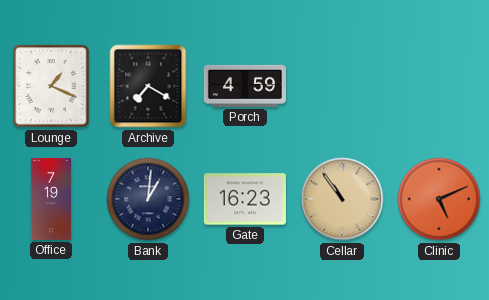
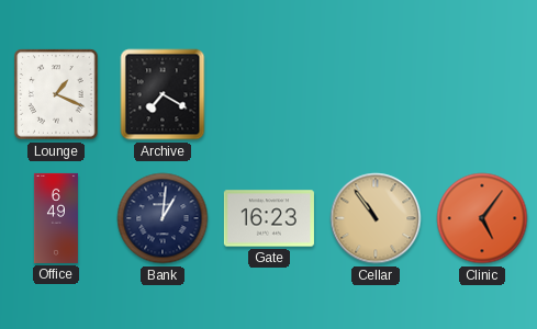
Porch: 4:59 -> none (245, 86)
Office: 7:19 -> 6:49 (56, 218)
Clinic: 5:11 -> 5:06 (482, 218)
